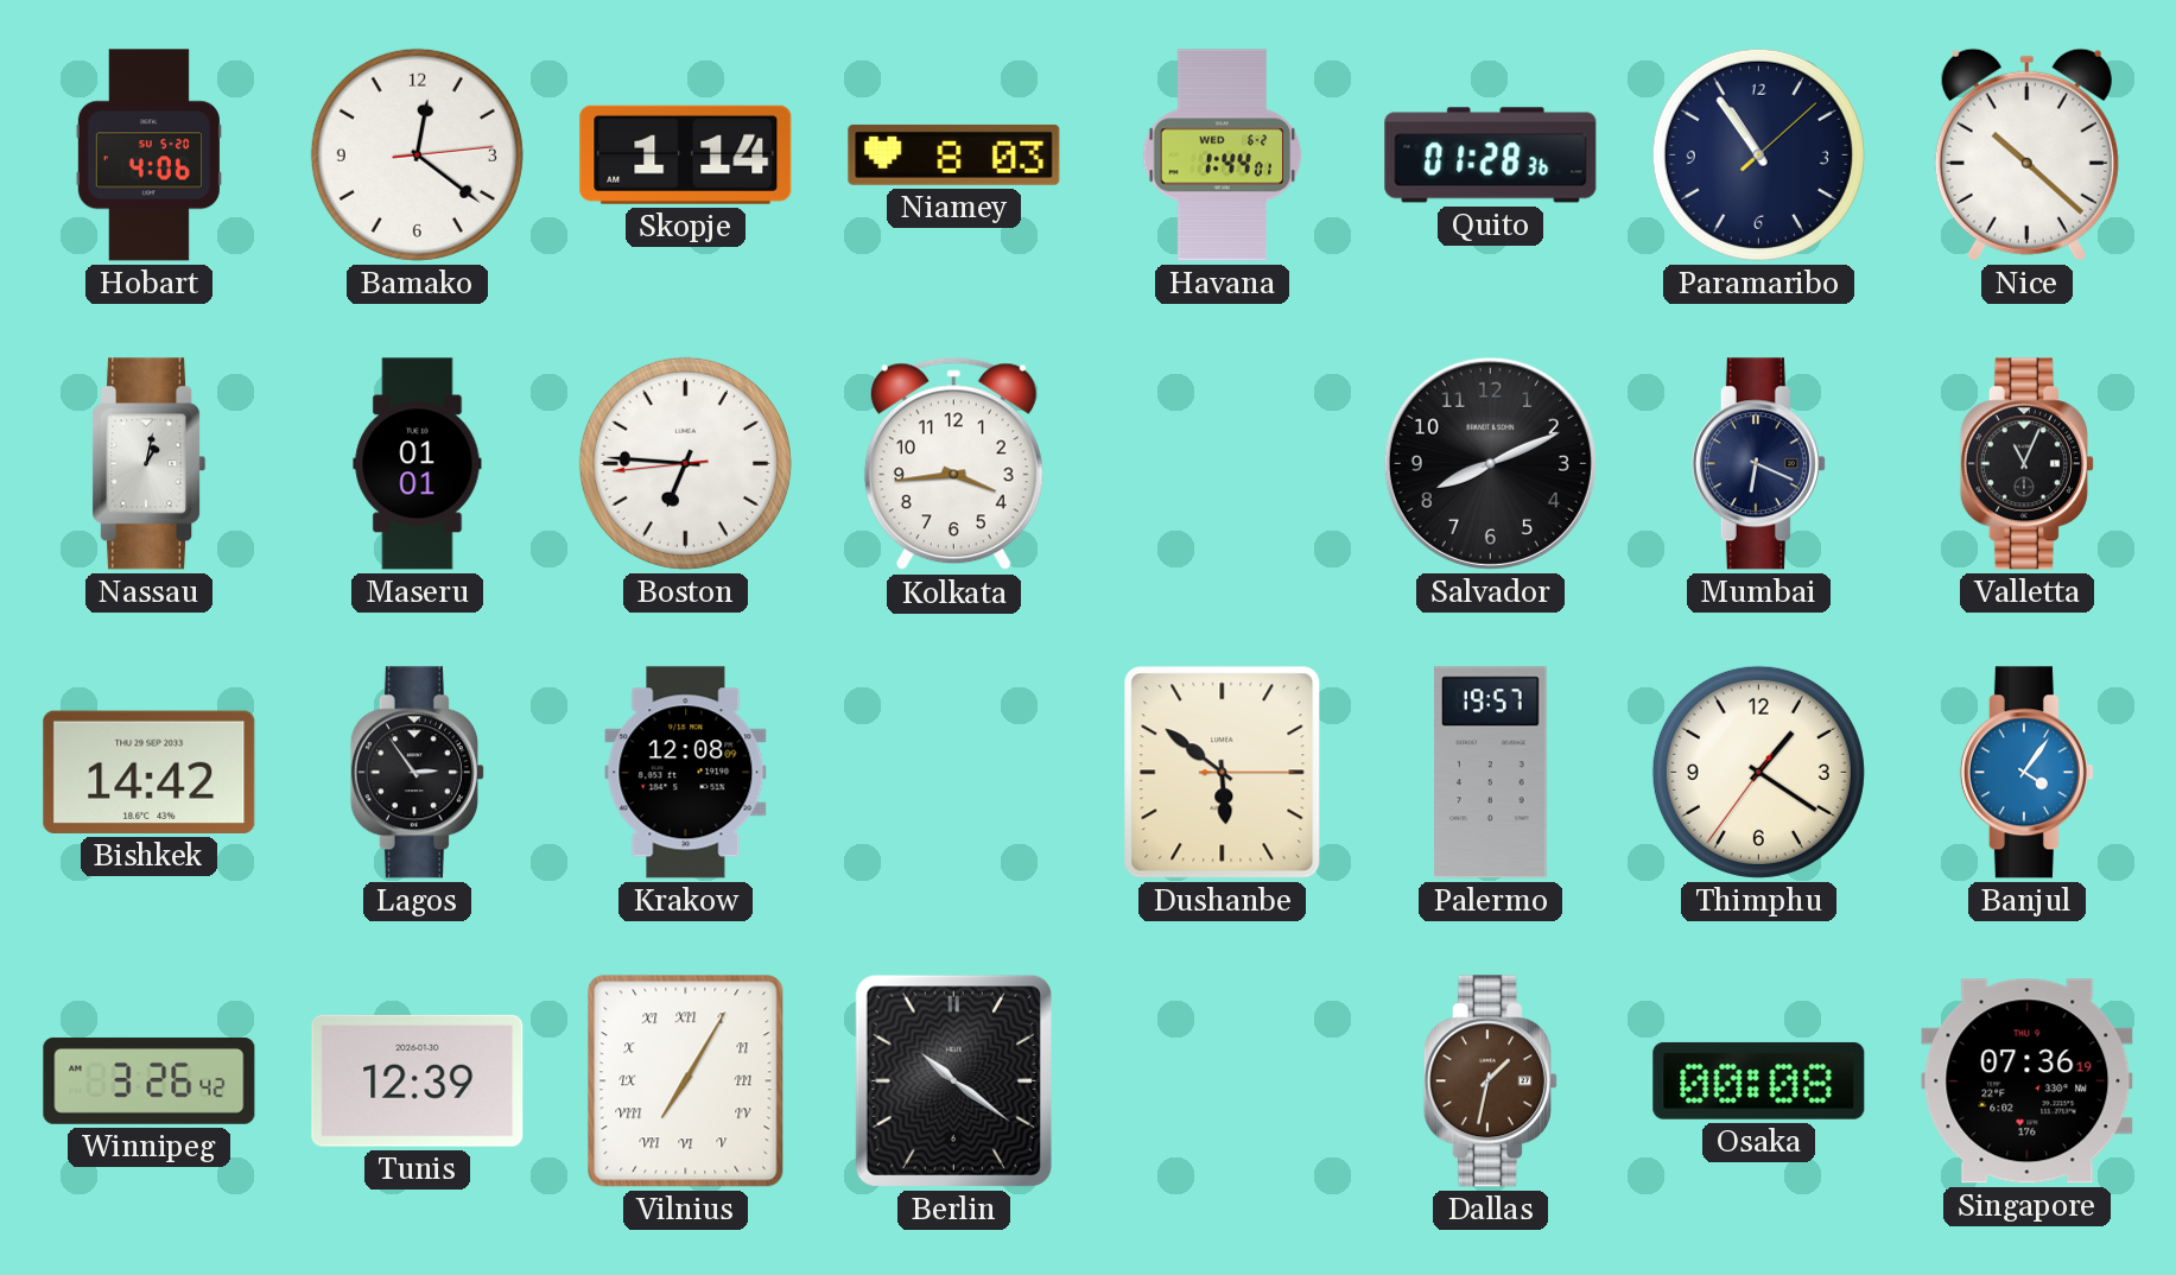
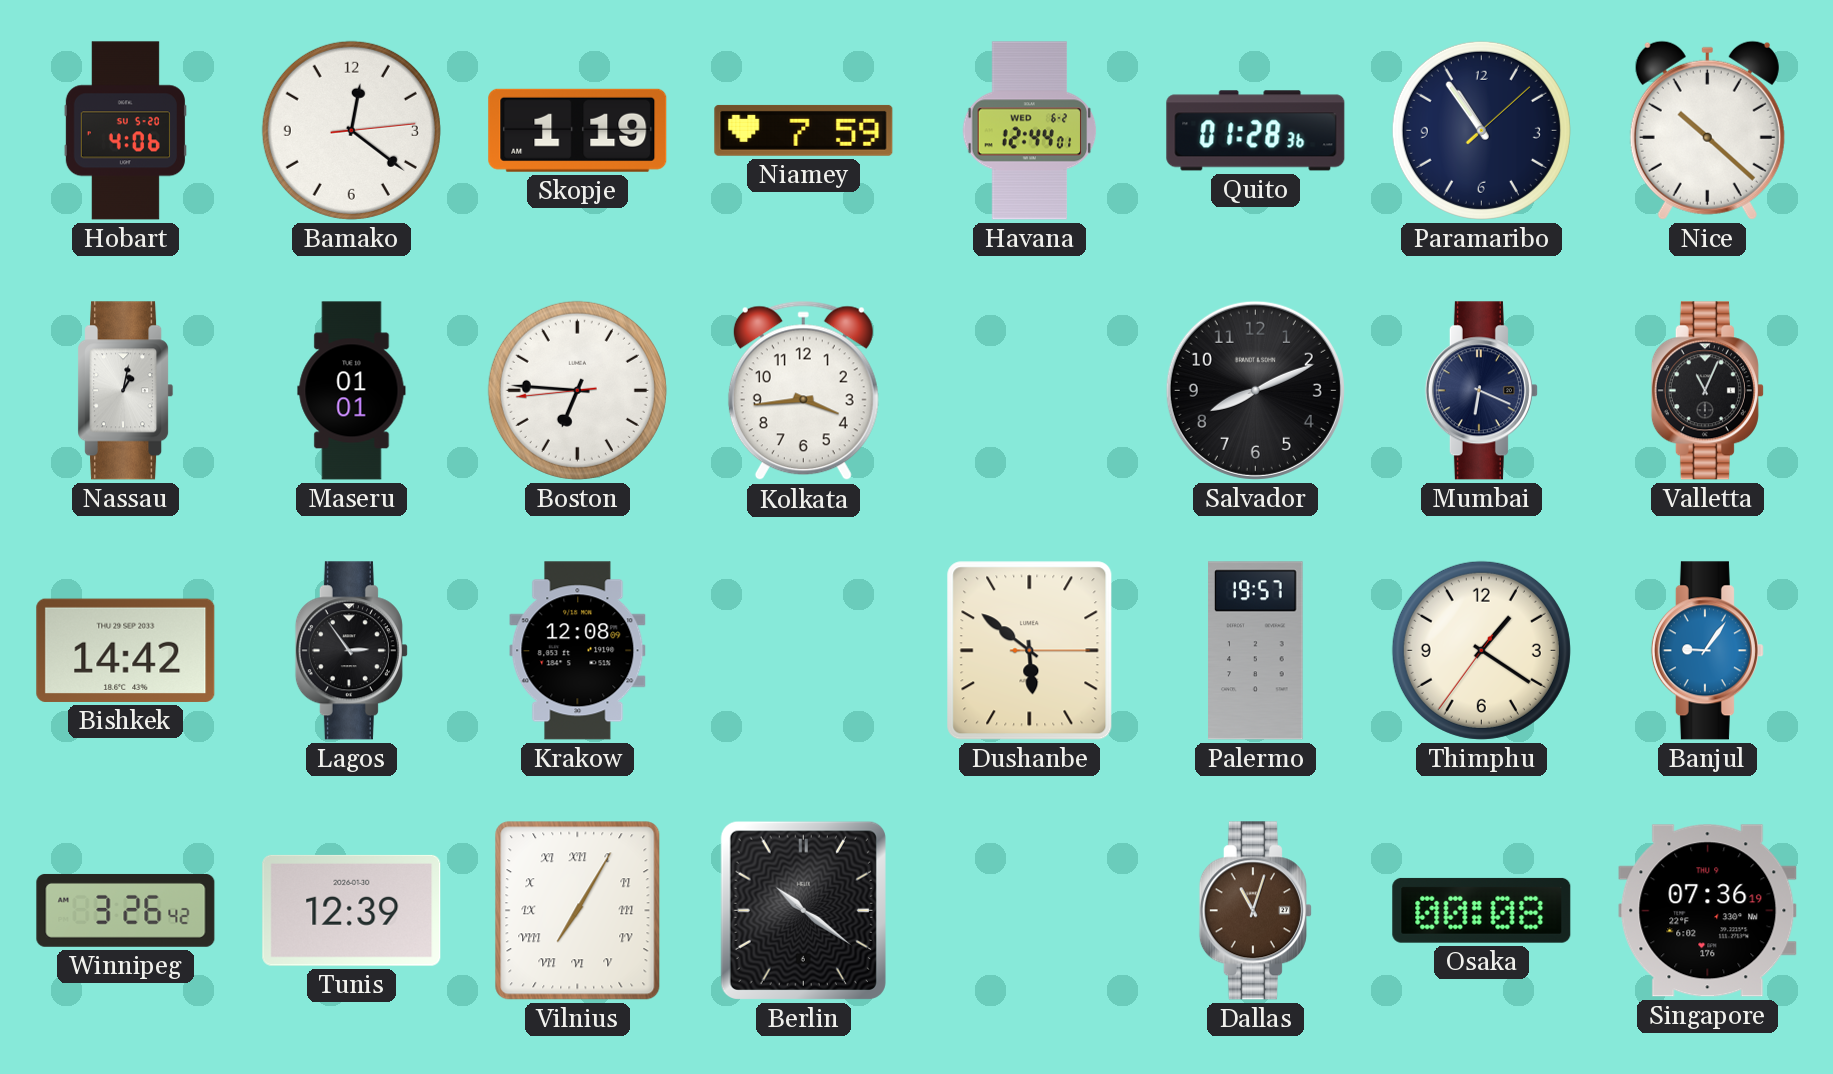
Skopje: 1:14 -> 1:19 (578, 130)
Niamey: 8:03 -> 7:59 (804, 130)
Havana: 1:44 -> 12:44 (1030, 131)
Banjul: 4:06 -> 9:06 (1707, 651)
Dallas: 1:32 -> 11:03 (1255, 911)
